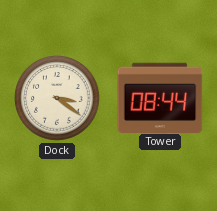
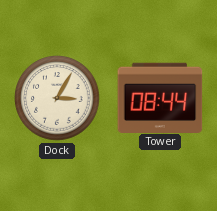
Dock: 3:21 -> 3:05 (57, 98)
